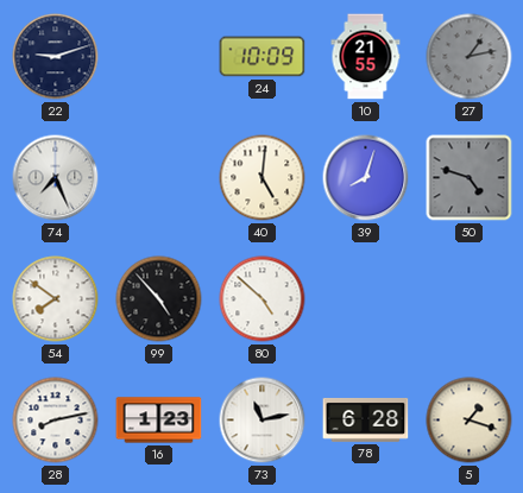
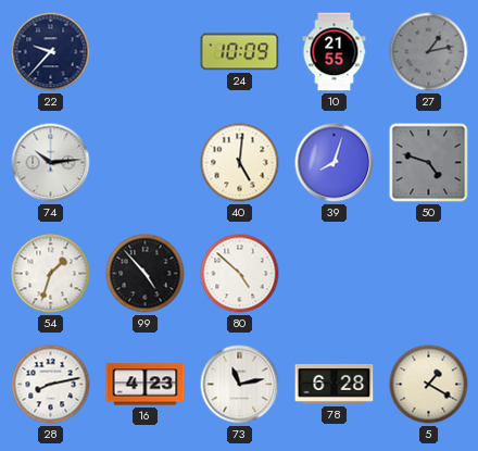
22: 9:12 -> 9:37 (51, 52)
74: 7:26 -> 10:14 (51, 163)
54: 7:51 -> 1:33 (51, 274)
16: 1:23 -> 4:23 (146, 385)
5: 1:18 -> 1:20 (429, 385)
